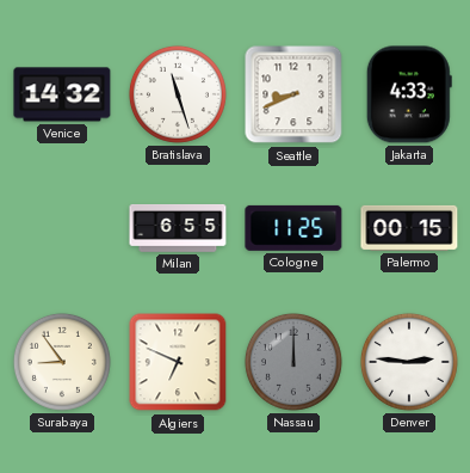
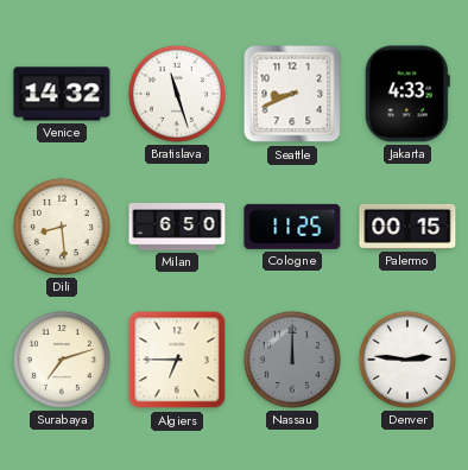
Dili: none -> 8:29 (62, 227)
Milan: 6:55 -> 6:50 (177, 227)
Surabaya: 8:54 -> 7:12 (62, 360)
Algiers: 6:49 -> 6:45 (177, 360)
